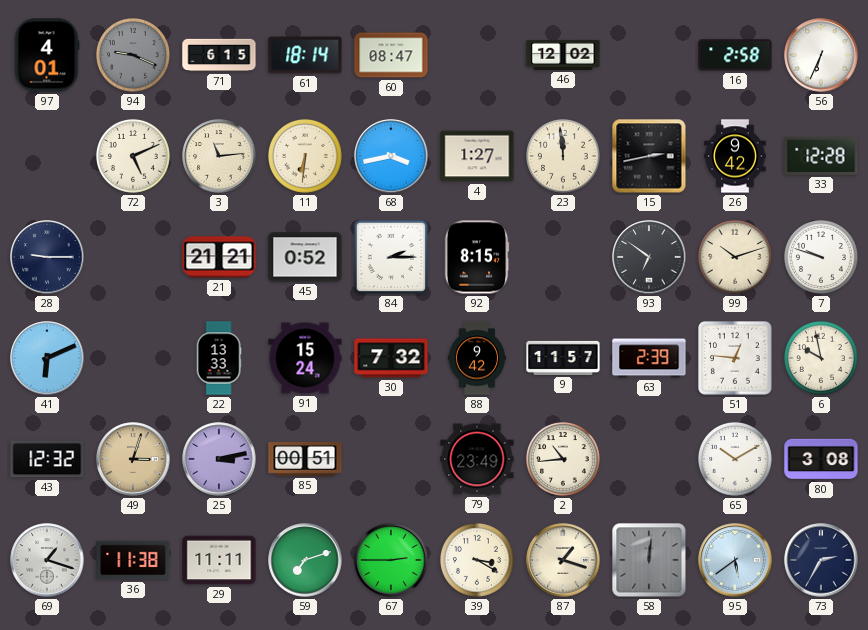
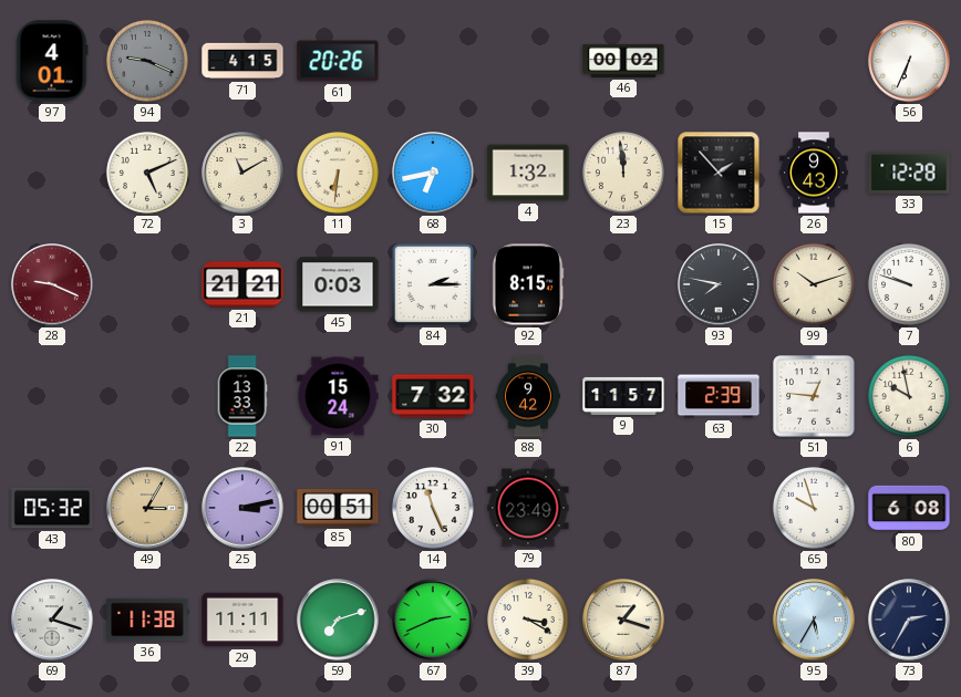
71: 6:15 -> 4:15 (242, 61)
61: 18:14 -> 20:26 (338, 61)
60: 08:47 -> none (391, 55)
46: 12:02 -> 00:02 (623, 61)
16: 2:58 -> none (735, 55)
3: 11:14 -> 11:10 (242, 173)
68: 3:43 -> 6:43 (433, 173)
4: 1:27 -> 1:32 (528, 173)
15: 2:43 -> 1:53 (719, 173)
26: 9:42 -> 9:43 (814, 173)
28: 9:15 -> 9:19 (52, 284)
28 dial: navy -> burgundy (52, 284)
45: 0:52 -> 0:03 (338, 284)
93: 6:51 -> 7:47 (719, 284)
41: 6:11 -> none (47, 358)
43: 12:32 -> 05:32 (52, 508)
49: 3:03 -> 3:05 (147, 508)
14: none -> 11:26 (433, 508)
2: 10:44 -> none (563, 459)
65: 10:10 -> 9:57 (814, 508)
80: 3:08 -> 6:08 (909, 508)
67: 2:45 -> 2:41 (433, 620)
58: 12:01 -> none (649, 560)
95: 5:39 -> 5:35 (814, 620)
